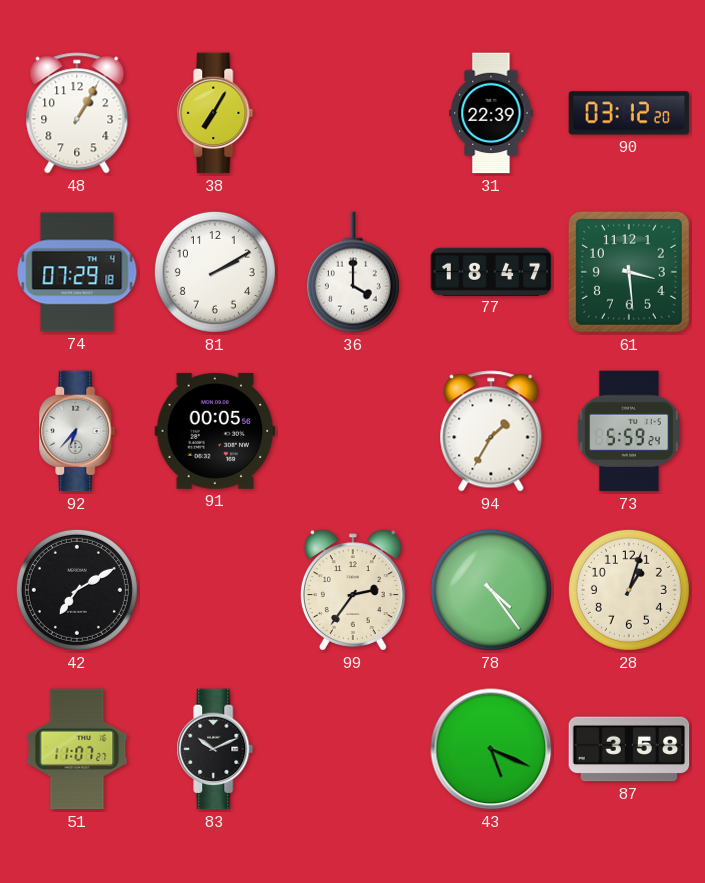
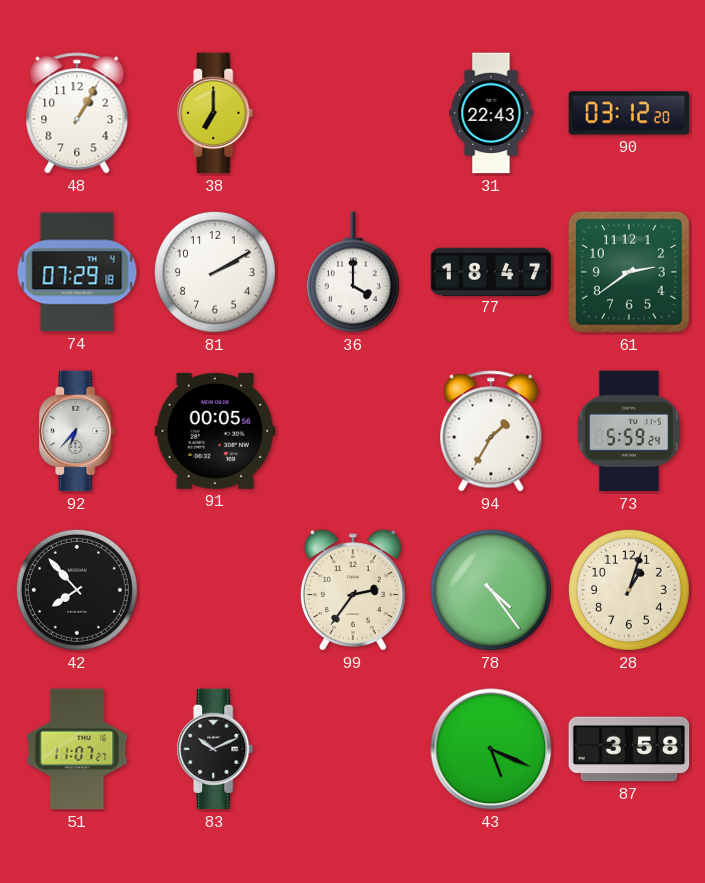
38: 7:05 -> 7:00 (215, 113)
31: 22:39 -> 22:43 (491, 113)
61: 3:29 -> 2:39 (629, 272)
42: 7:10 -> 7:53 (77, 590)
